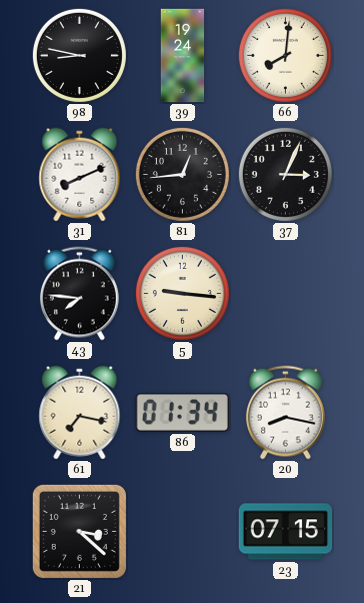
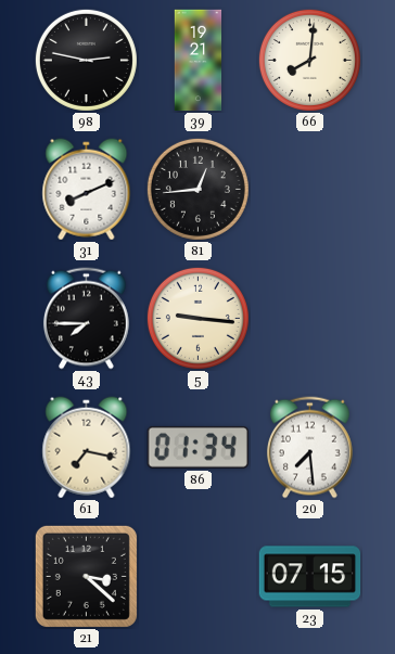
98: 8:47 -> 2:47 (86, 60)
39: 19:24 -> 19:21 (199, 61)
37: 3:04 -> none (285, 174)
43: 7:46 -> 7:45 (86, 319)
20: 8:17 -> 7:29 (309, 448)
